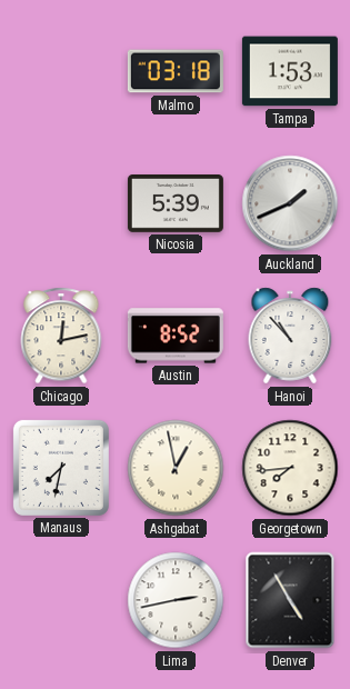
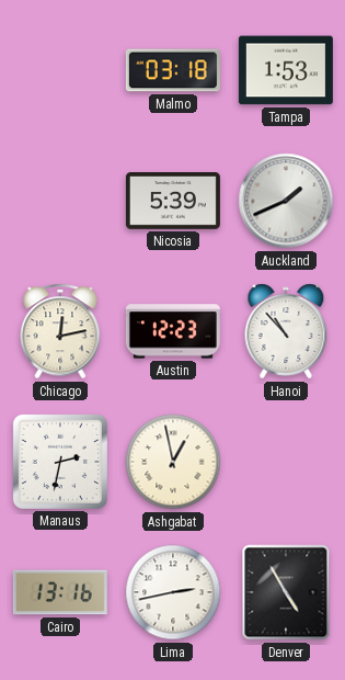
Austin: 8:52 -> 12:23 (173, 331)
Manaus: 7:32 -> 2:32 (60, 462)
Georgetown: 7:44 -> none (290, 468)
Cairo: none -> 13:16 (60, 592)
